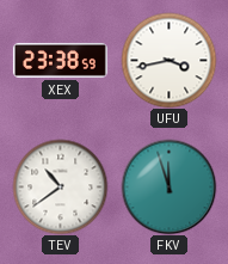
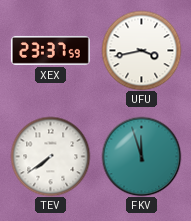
XEX: 23:38 -> 23:37 (50, 50)
TEV: 10:39 -> 7:39 (50, 156)
